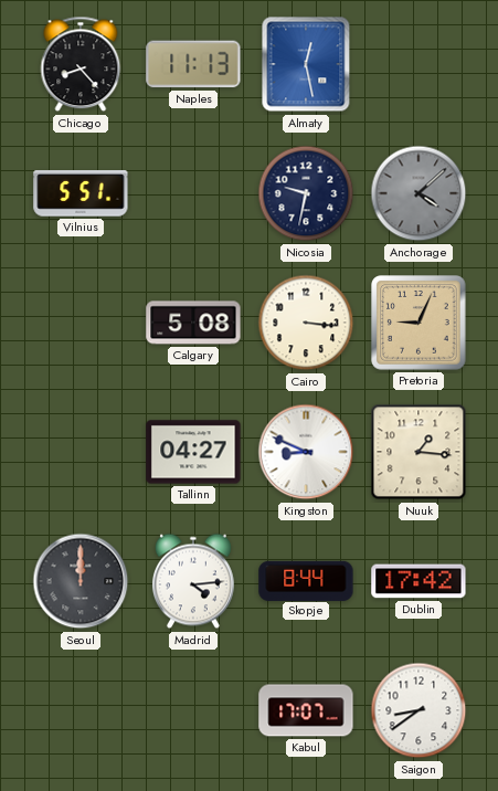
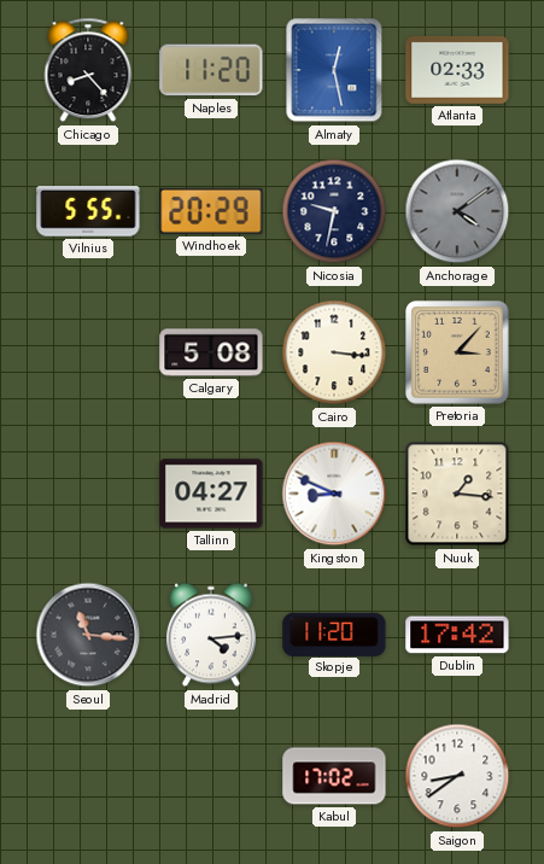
Naples: 11:13 -> 11:20 (211, 70)
Atlanta: none -> 02:33 (457, 70)
Vilnius: 5:51 -> 5:55 (88, 211)
Windhoek: none -> 20:29 (211, 211)
Anchorage: 4:08 -> 4:09 (457, 211)
Pretoria: 9:04 -> 3:07 (457, 352)
Seoul: 12:00 -> 11:16 (88, 635)
Skopje: 8:44 -> 11:20 (334, 634)
Kabul: 17:07 -> 17:02 (334, 776)
